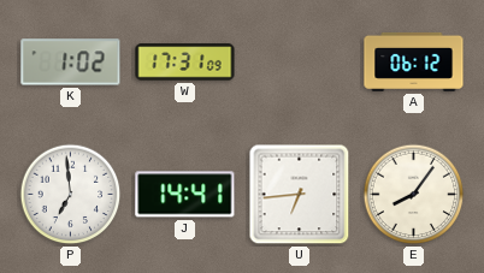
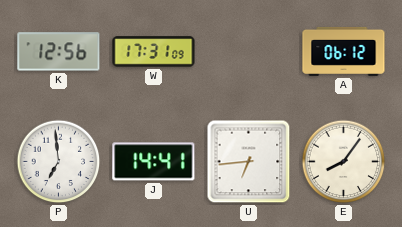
K: 1:02 -> 12:56 (59, 52)
